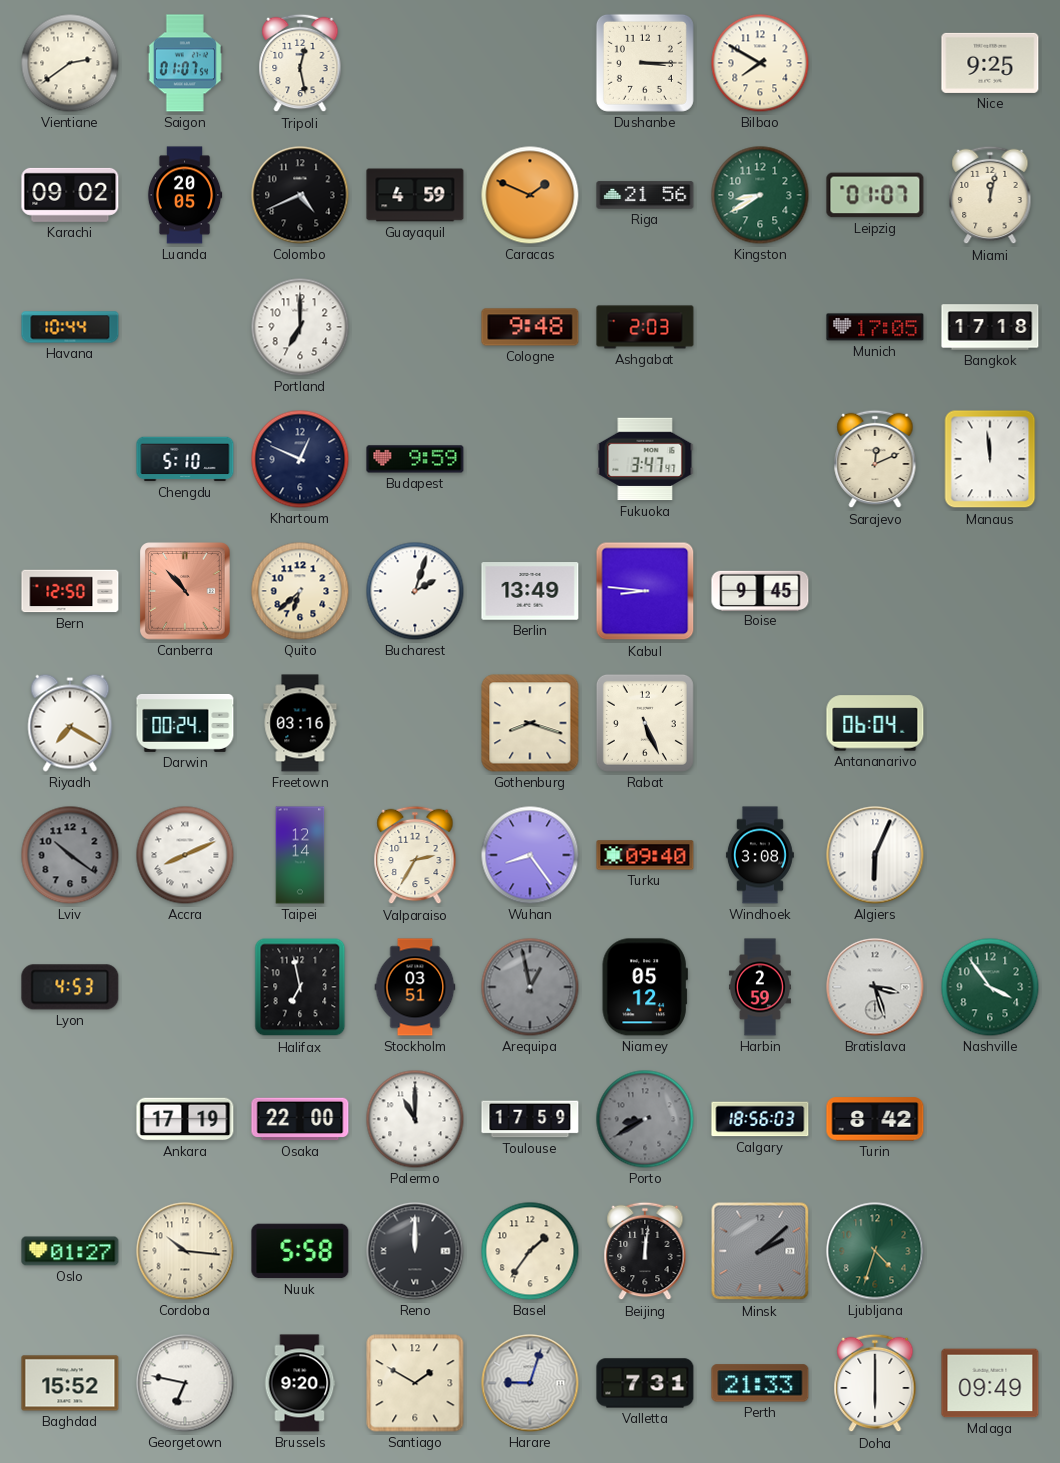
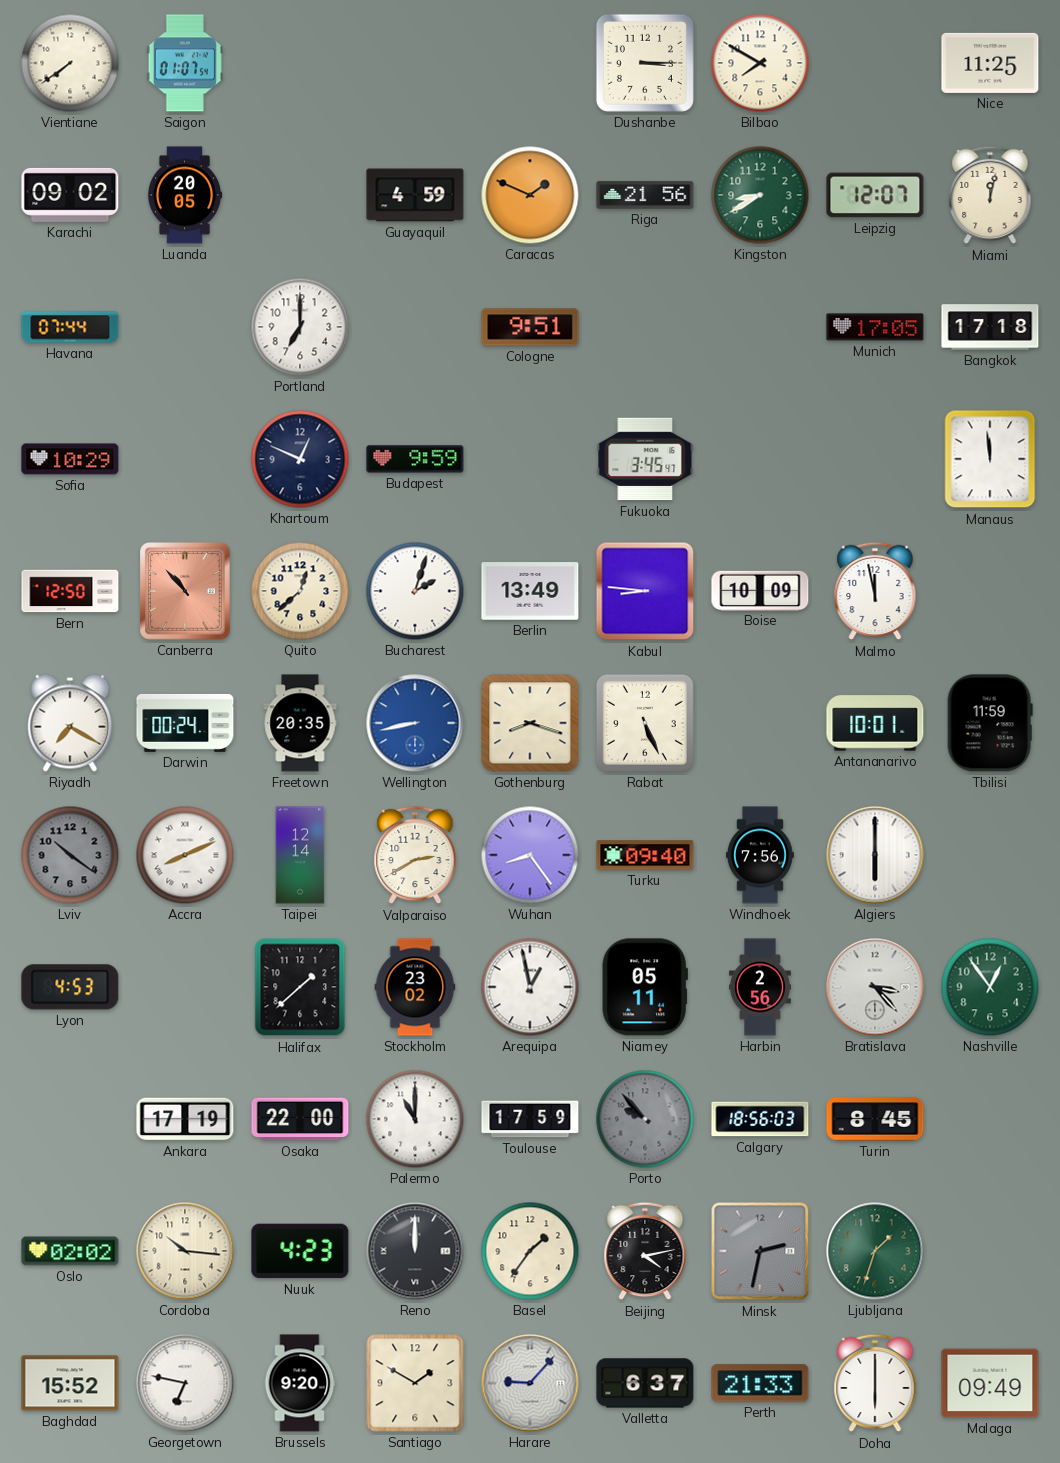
Vientiane: 2:39 -> 7:39 (70, 63)
Tripoli: 12:28 -> none (300, 63)
Nice: 9:25 -> 11:25 (990, 63)
Colombo: 4:41 -> none (300, 195)
Leipzig: 01:07 -> 12:07 (875, 195)
Havana: 10:44 -> 07:44 (70, 327)
Cologne: 9:48 -> 9:51 (530, 327)
Ashgabat: 2:03 -> none (645, 327)
Sofia: none -> 10:29 (70, 459)
Chengdu: 5:10 -> none (185, 459)
Fukuoka: 3:47 -> 3:45 (645, 459)
Sarajevo: 12:11 -> none (875, 459)
Quito: 6:38 -> 12:38 (300, 591)
Boise: 9:45 -> 10:09 (760, 590)
Malmo: none -> 11:58 (875, 591)
Freetown: 03:16 -> 20:35 (300, 723)
Wellington: none -> 8:43 (415, 723)
Antananarivo: 06:04 -> 10:01 (875, 723)
Tbilisi: none -> 11:59 (990, 723)
Valparaiso: 2:35 -> 2:40 (415, 855)
Windhoek: 3:08 -> 7:56 (760, 855)
Algiers: 6:04 -> 6:00 (875, 855)
Halifax: 6:58 -> 1:38 (300, 987)
Stockholm: 03:51 -> 23:02 (415, 987)
Arequipa dial: grey -> white (530, 987)
Niamey: 05:12 -> 05:11 (645, 987)
Harbin: 2:59 -> 2:56 (760, 987)
Bratislava: 3:27 -> 3:23 (875, 987)
Nashville: 3:54 -> 12:54 (990, 987)
Porto: 8:40 -> 9:53 (645, 1119)
Turin: 8:42 -> 8:45 (875, 1119)
Oslo: 01:27 -> 02:02 (70, 1251)
Nuuk: 5:58 -> 4:23 (300, 1251)
Beijing: 12:01 -> 4:13 (645, 1251)
Minsk: 2:08 -> 2:32 (760, 1251)
Ljubljana: 4:33 -> 1:33 (875, 1251)
Harare: 9:03 -> 9:07 (530, 1383)
Valletta: 7:31 -> 6:37 (645, 1383)
